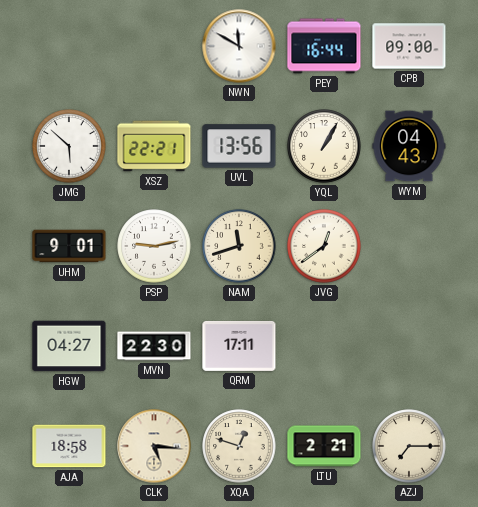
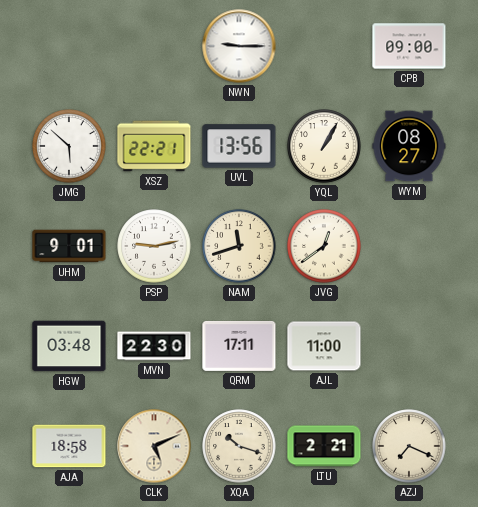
NWN: 11:50 -> 9:15 (239, 46)
PEY: 16:44 -> none (324, 46)
WYM: 04:43 -> 08:27 (409, 146)
HGW: 04:27 -> 03:48 (69, 346)
AJL: none -> 11:00 (324, 346)
CLK: 5:16 -> 5:11 (154, 446)
XQA: 12:48 -> 10:18 (239, 446)
AZJ: 7:15 -> 7:19 (409, 446)
